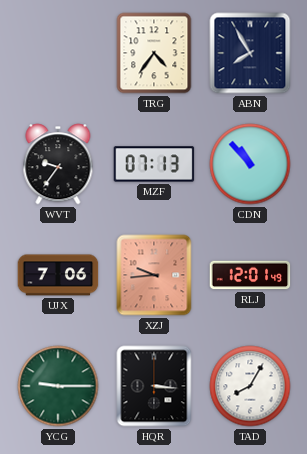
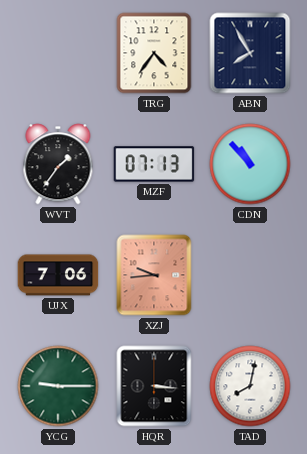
WVT: 9:36 -> 1:36 (58, 164)
RLJ: 12:01 -> none (250, 275)
TAD: 8:05 -> 8:02 (250, 386)
